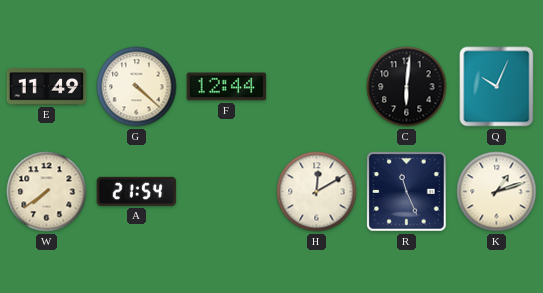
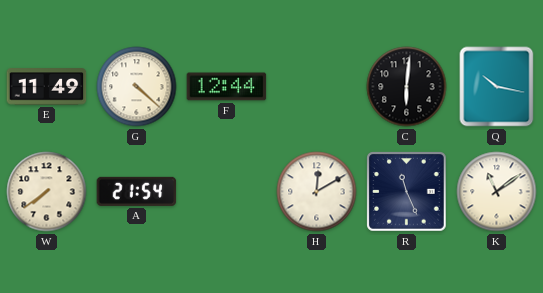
Q: 10:04 -> 10:17 (497, 87)
K: 1:12 -> 11:09 (497, 192)
